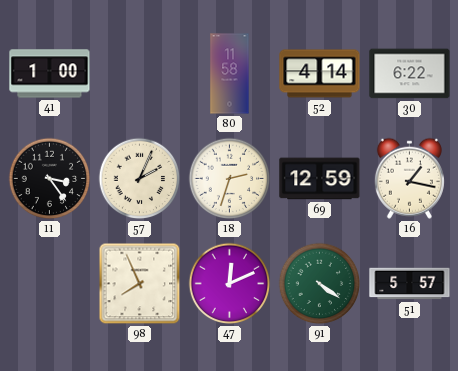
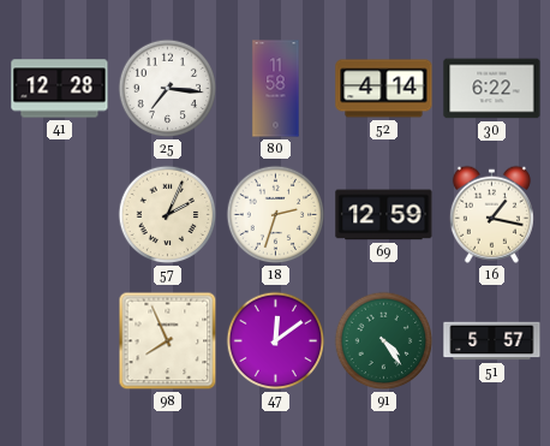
41: 1:00 -> 12:28 (60, 89)
25: none -> 7:16 (168, 89)
11: 3:24 -> none (50, 179)
47: 12:11 -> 12:09 (276, 341)
91: 4:21 -> 4:24 (384, 341)
